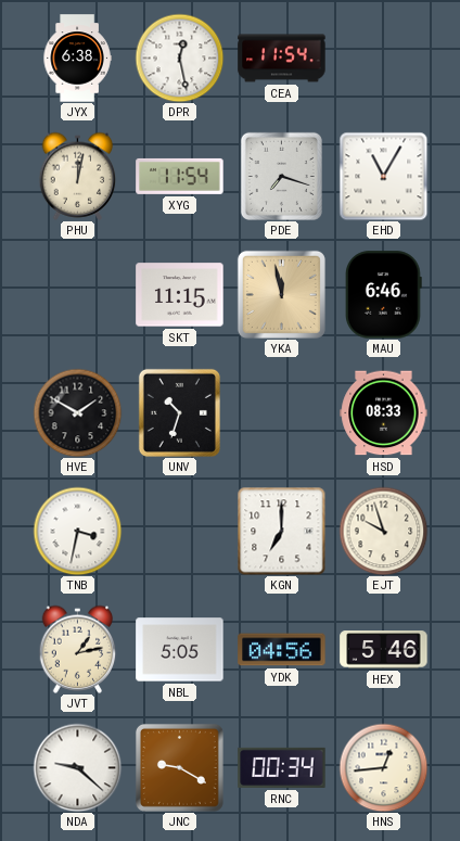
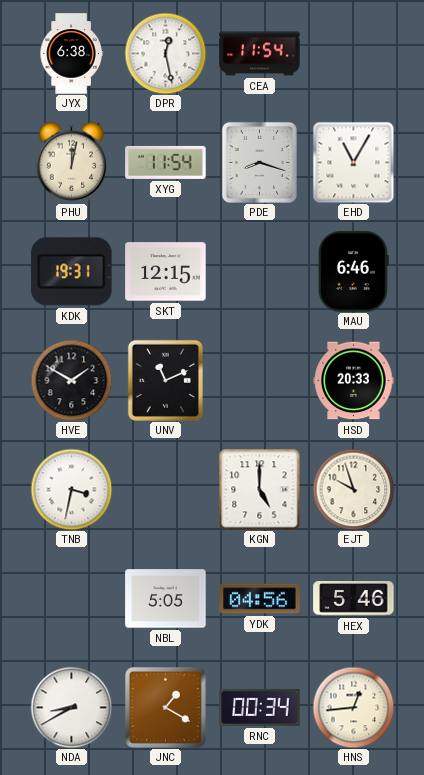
PDE: 7:18 -> 8:18 (259, 162)
KDK: none -> 19:31 (72, 272)
SKT: 11:15 -> 12:15 (166, 272)
YKA: 11:58 -> none (281, 294)
UNV: 10:33 -> 11:11 (165, 380)
HSD: 08:33 -> 20:33 (354, 381)
KGN: 7:00 -> 5:00 (259, 489)
JVT: 1:13 -> none (78, 649)
NDA: 9:22 -> 8:40 (71, 707)
JNC: 9:20 -> 1:20 (165, 707)
